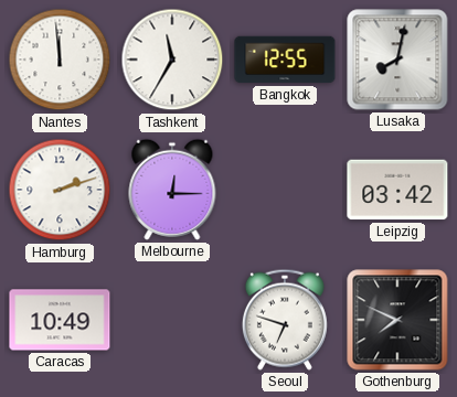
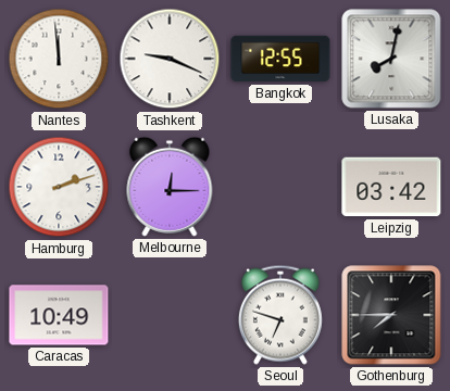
Tashkent: 11:35 -> 9:19 (170, 59)
Gothenburg: 7:49 -> 7:45 (391, 315)
